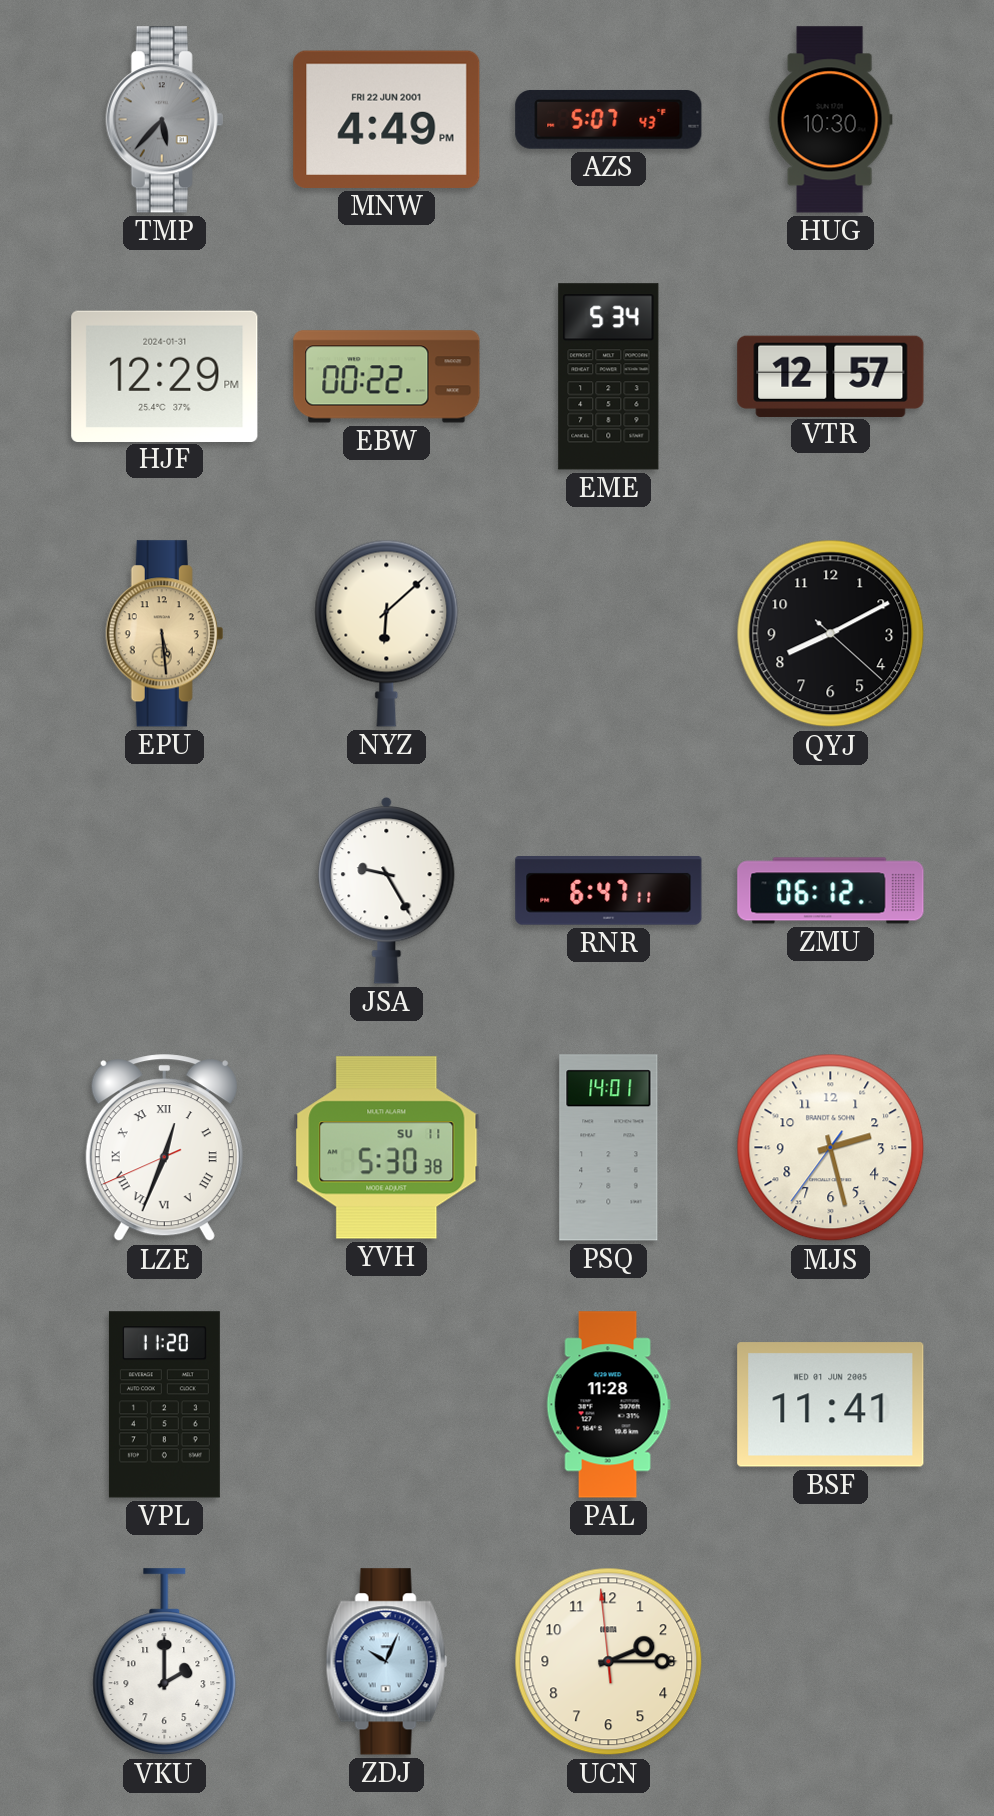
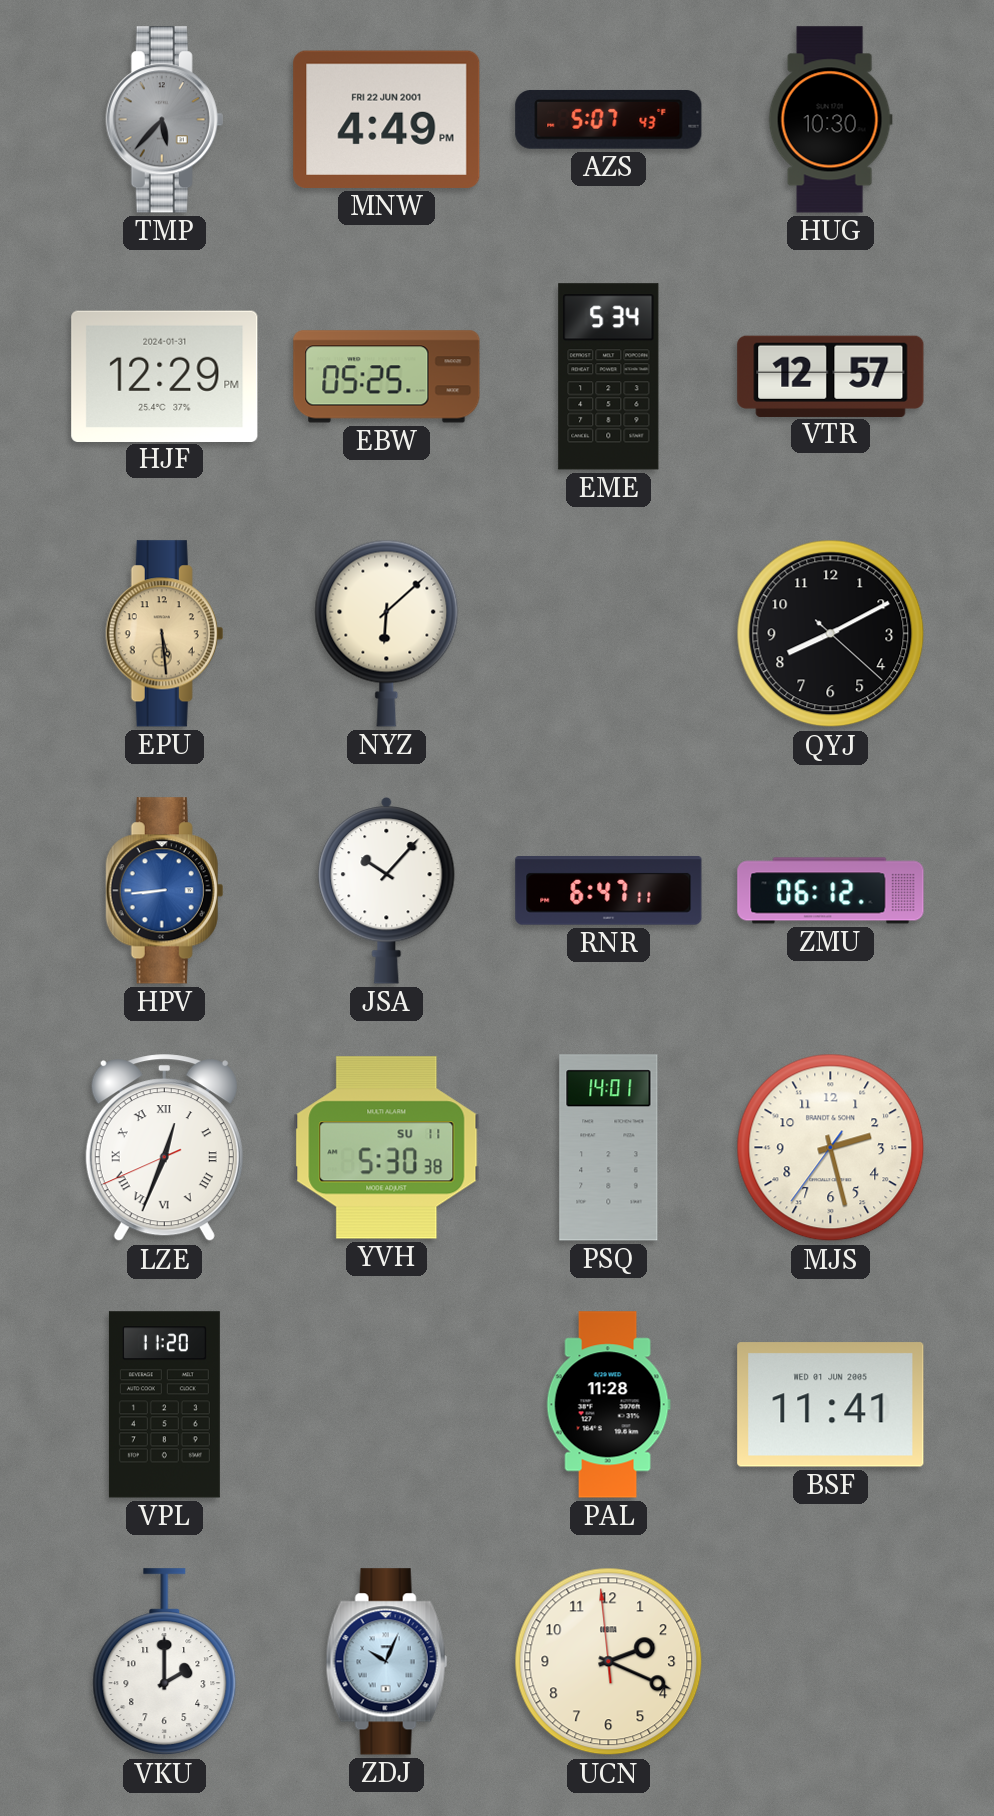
EBW: 00:22 -> 05:25 (387, 377)
HPV: none -> 8:44 (165, 891)
JSA: 9:25 -> 10:07 (387, 891)
UCN: 2:14 -> 2:18 (609, 1662)
